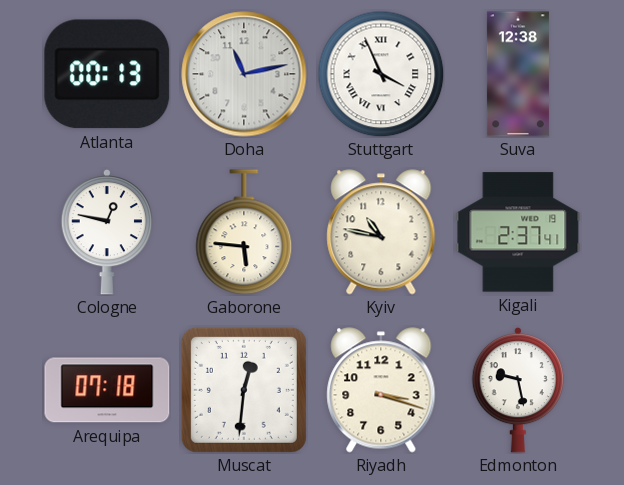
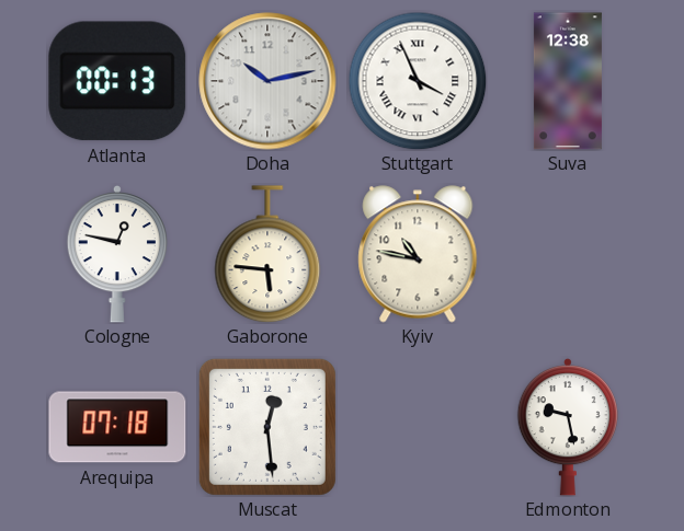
Doha: 11:13 -> 10:13 (267, 81)
Kigali: 2:37 -> none (518, 232)
Muscat: 12:31 -> 12:29 (267, 427)
Riyadh: 3:18 -> none (381, 390)
